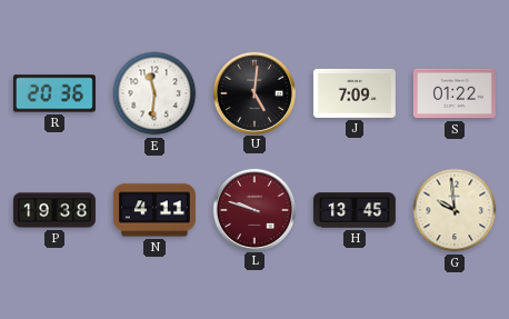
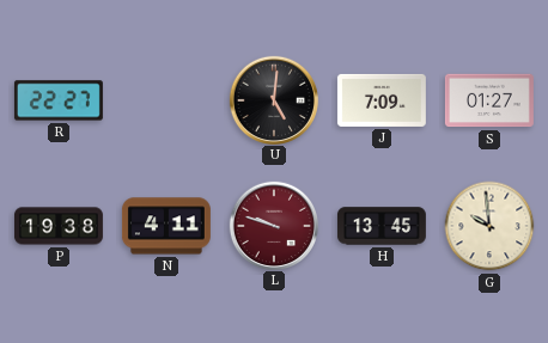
R: 20:36 -> 22:27 (59, 100)
E: 11:31 -> none (154, 93)
S: 01:22 -> 01:27 (489, 100)
